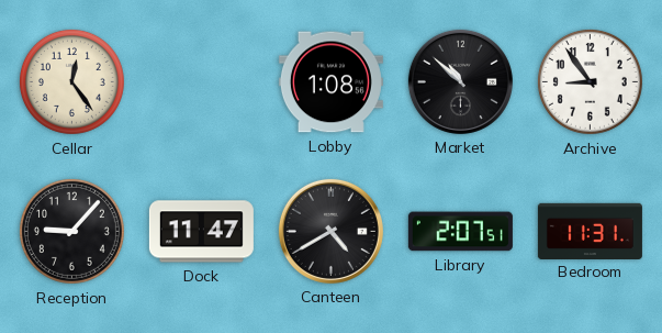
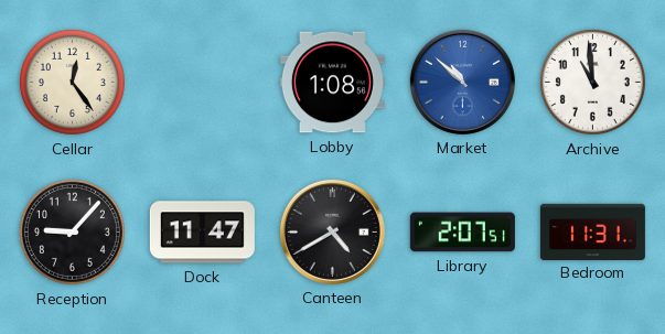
Market dial: black -> blue (462, 82)
Archive: 8:54 -> 10:59 (592, 82)
